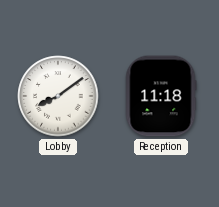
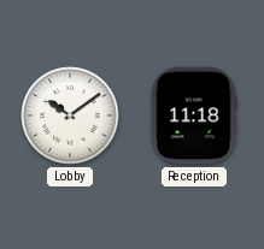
Lobby: 8:09 -> 10:09 (70, 115)
